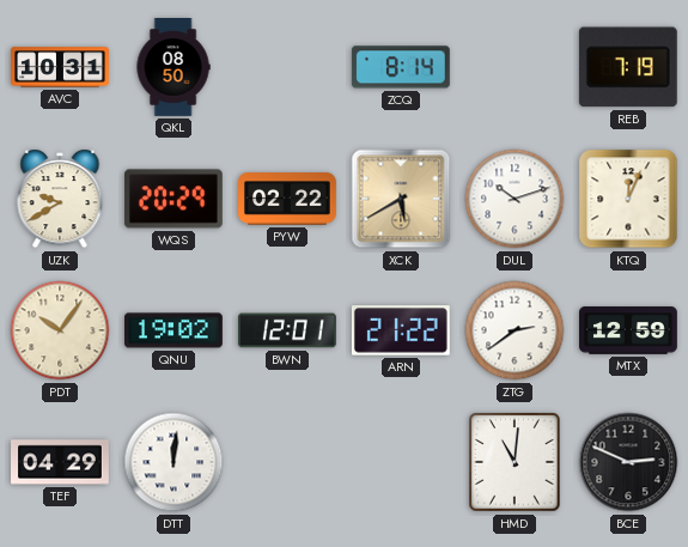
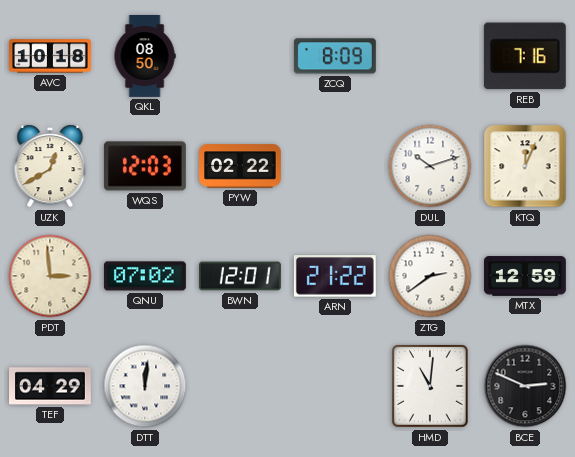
AVC: 10:31 -> 10:18 (51, 56)
ZCQ: 8:14 -> 8:09 (335, 56)
REB: 7:19 -> 7:16 (525, 56)
UZK: 9:40 -> 12:40 (50, 166)
WQS: 20:29 -> 12:03 (145, 166)
XCK: 5:40 -> none (401, 199)
PDT: 10:06 -> 2:59 (50, 276)
QNU: 19:02 -> 07:02 (145, 276)
